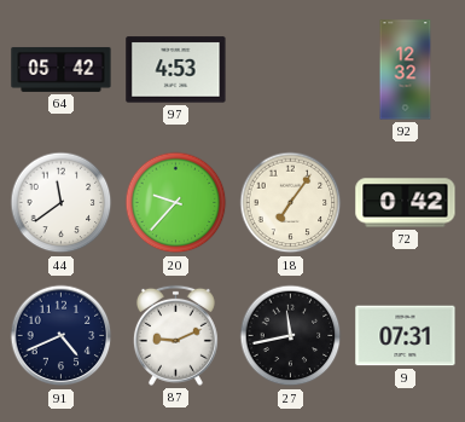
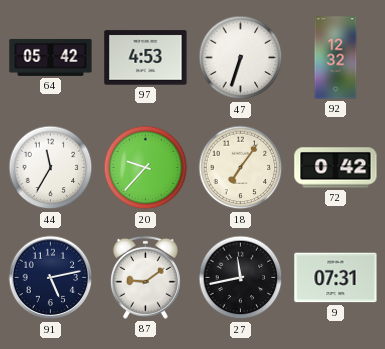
47: none -> 6:33 (241, 58)
44: 11:39 -> 11:35 (51, 168)
91: 4:41 -> 5:13 (51, 278)
87: 9:11 -> 9:09 (145, 277)
